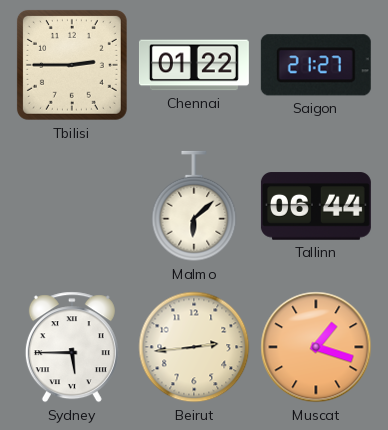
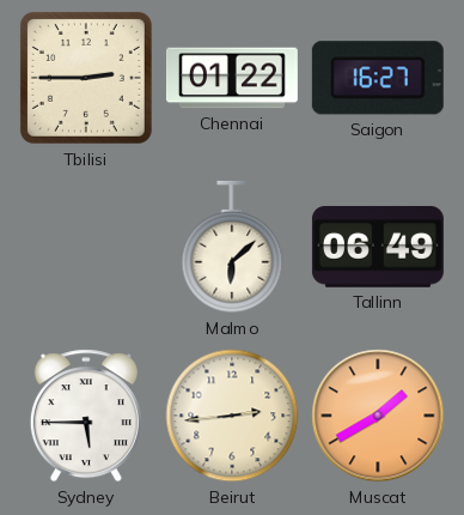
Saigon: 21:27 -> 16:27 (378, 78)
Tallinn: 06:44 -> 06:49 (378, 247)
Muscat: 1:18 -> 1:40 (378, 416)
